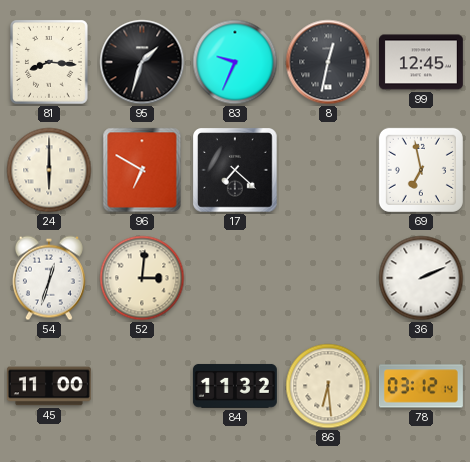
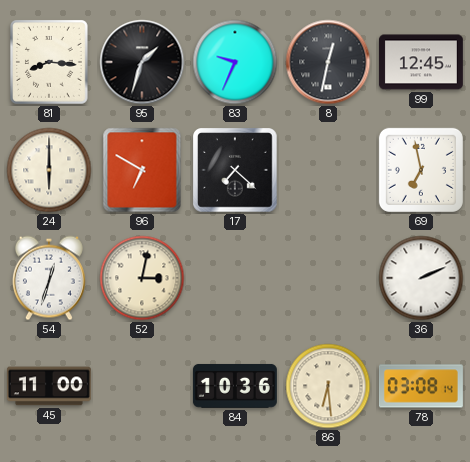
52: 3:01 -> 3:02 (142, 278)
84: 11:32 -> 10:36 (235, 386)
78: 03:12 -> 03:08 (421, 386)
